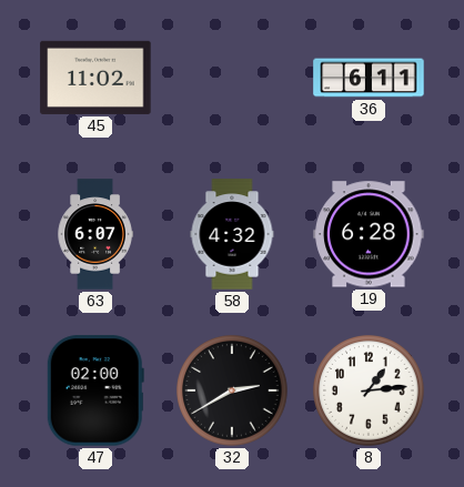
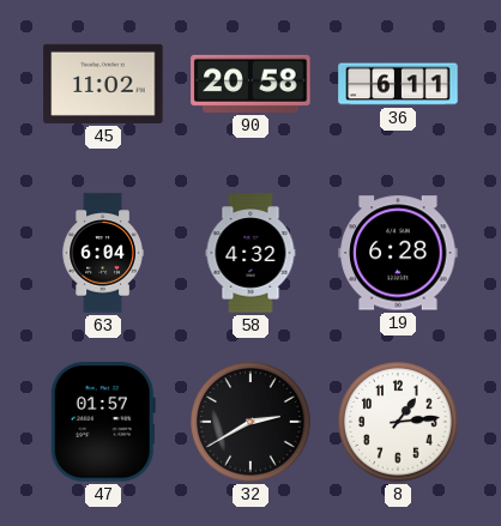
90: none -> 20:58 (251, 84)
63: 6:07 -> 6:04 (103, 253)
47: 02:00 -> 01:57 (103, 422)
